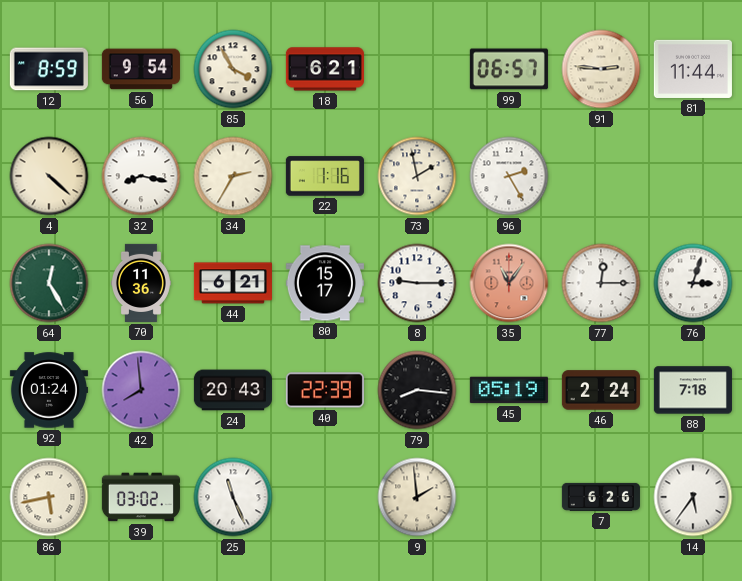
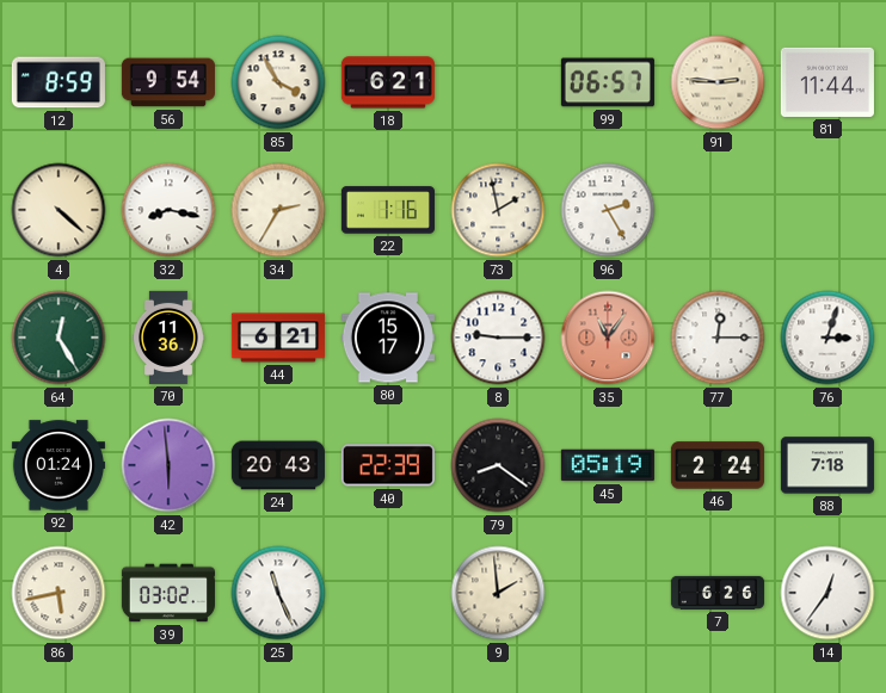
42: 7:59 -> 5:59 (168, 465)
79: 8:16 -> 8:21 (498, 465)
14: 5:36 -> 12:36 (827, 593)
